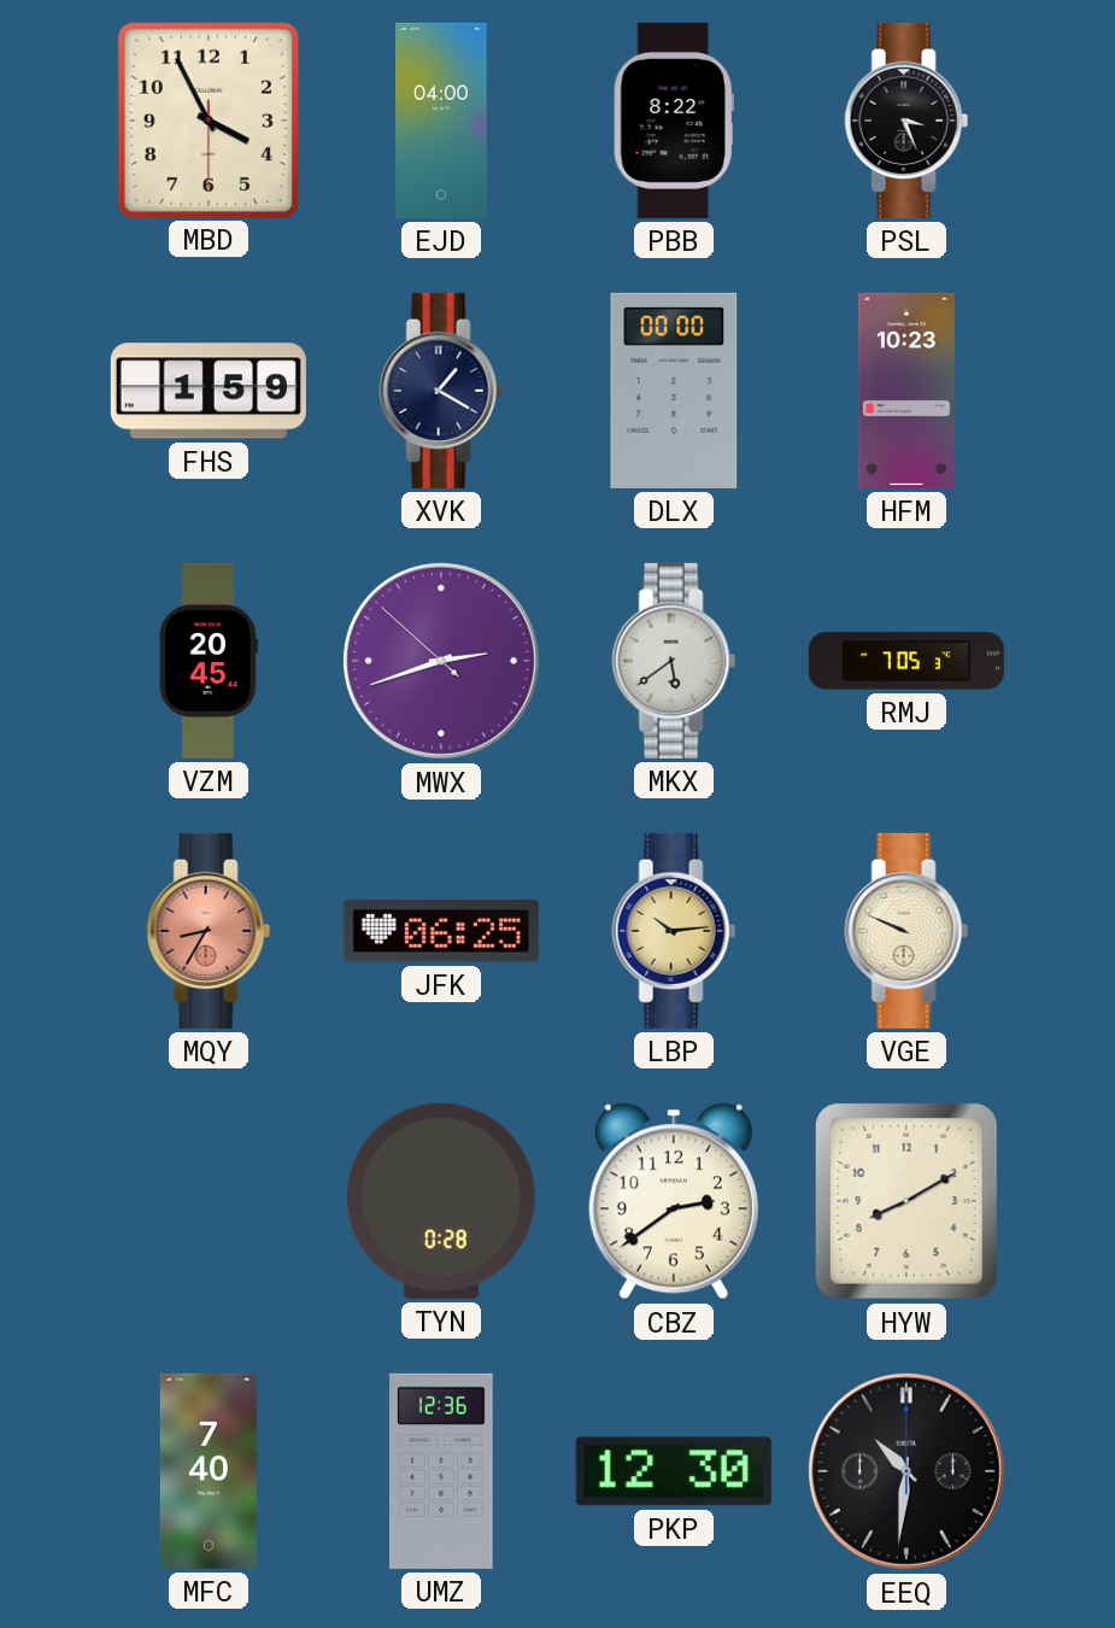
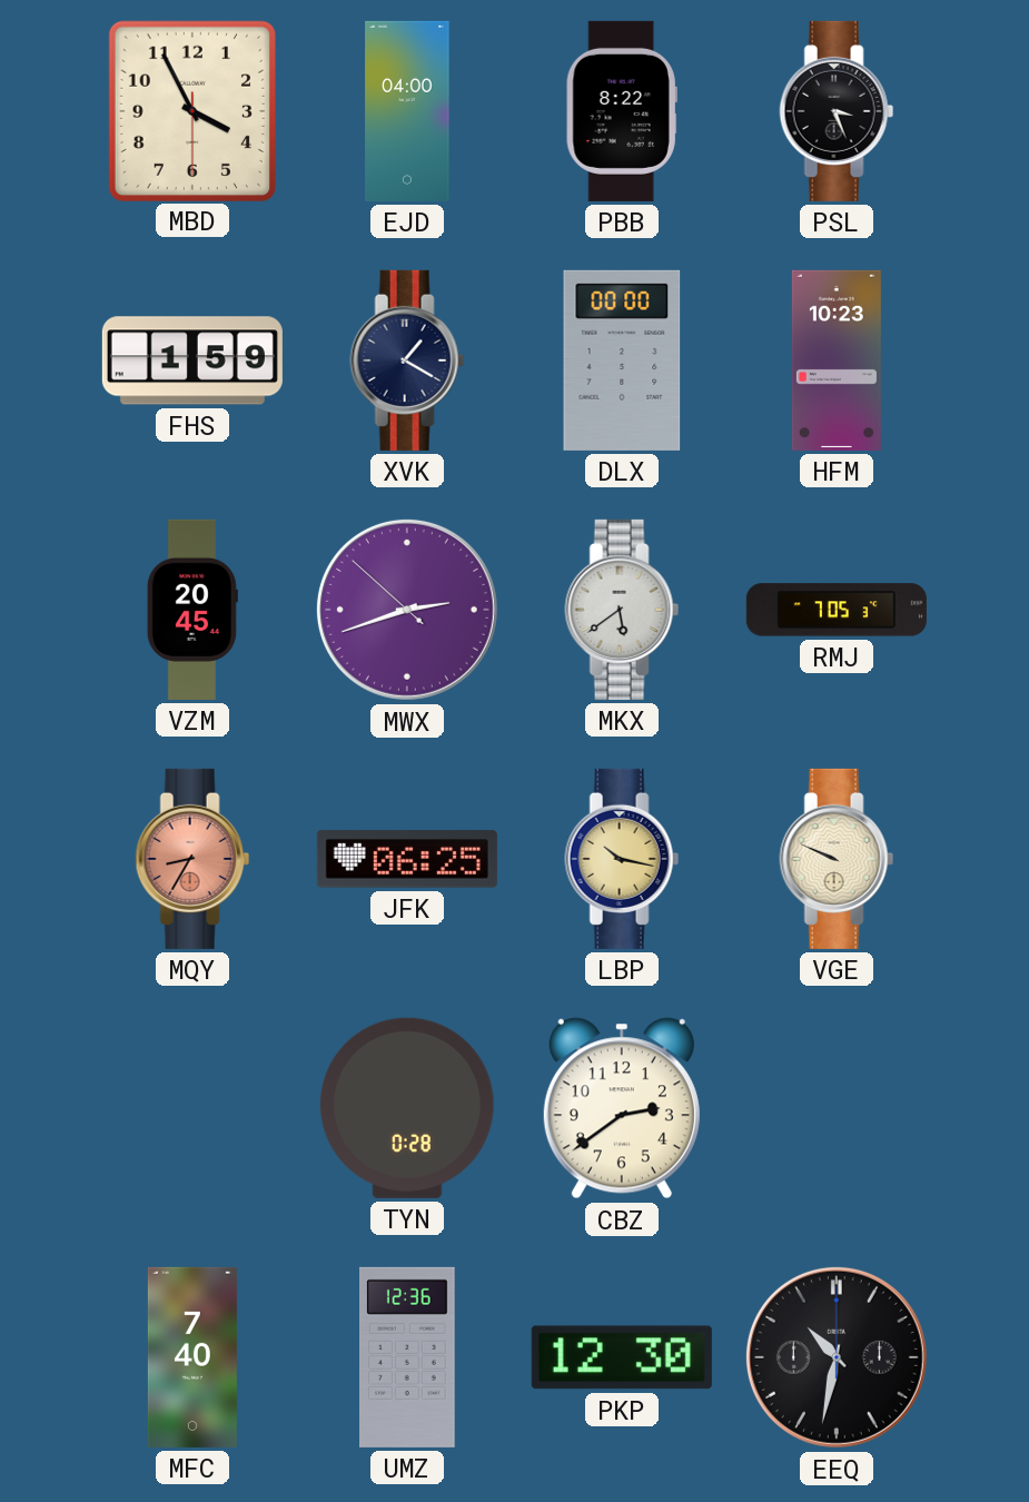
LBP: 10:14 -> 10:17 (622, 859)
HYW: 8:10 -> none (906, 1201)
EEQ: 10:31 -> 10:32 (837, 1357)
